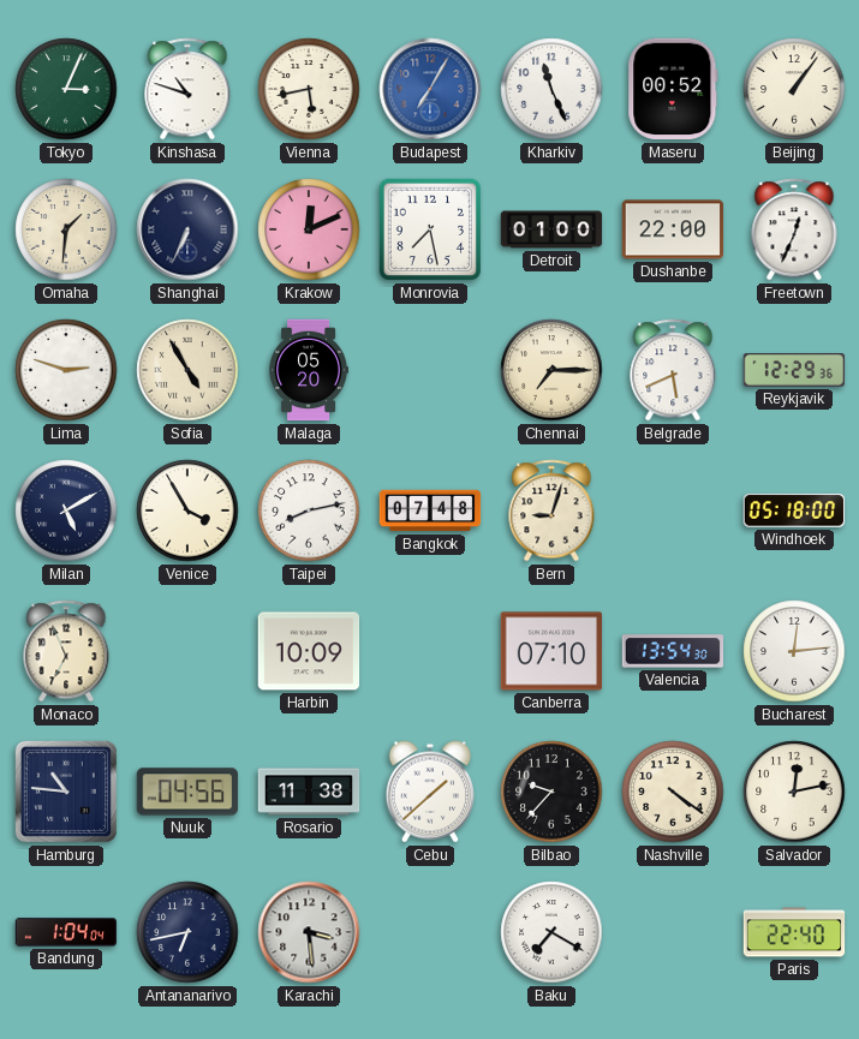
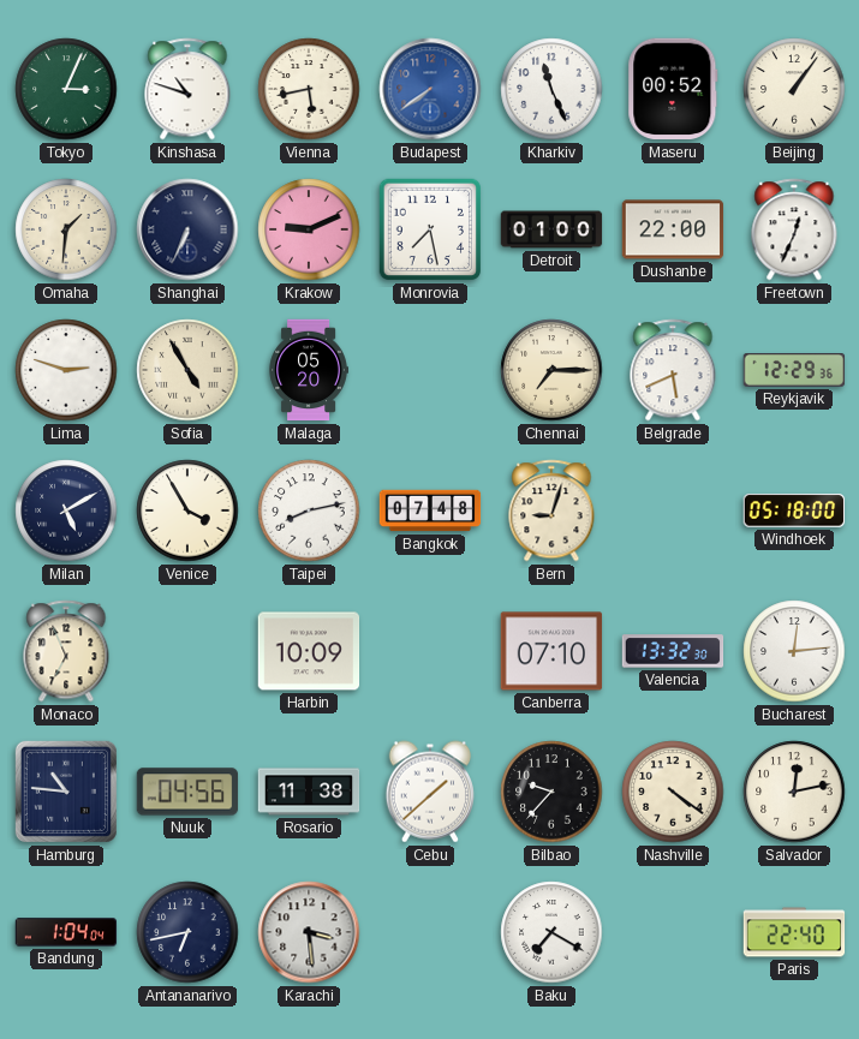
Budapest: 7:05 -> 7:39 (430, 89)
Krakow: 12:11 -> 9:11 (309, 229)
Valencia: 13:54 -> 13:32 (673, 651)
